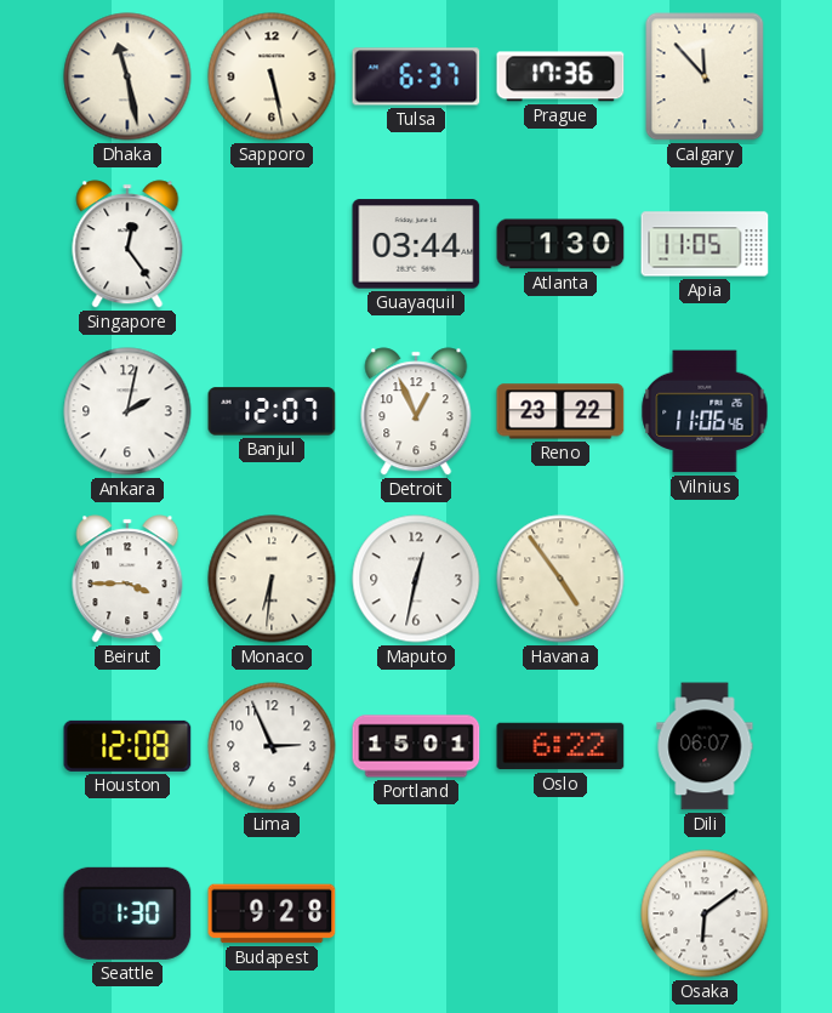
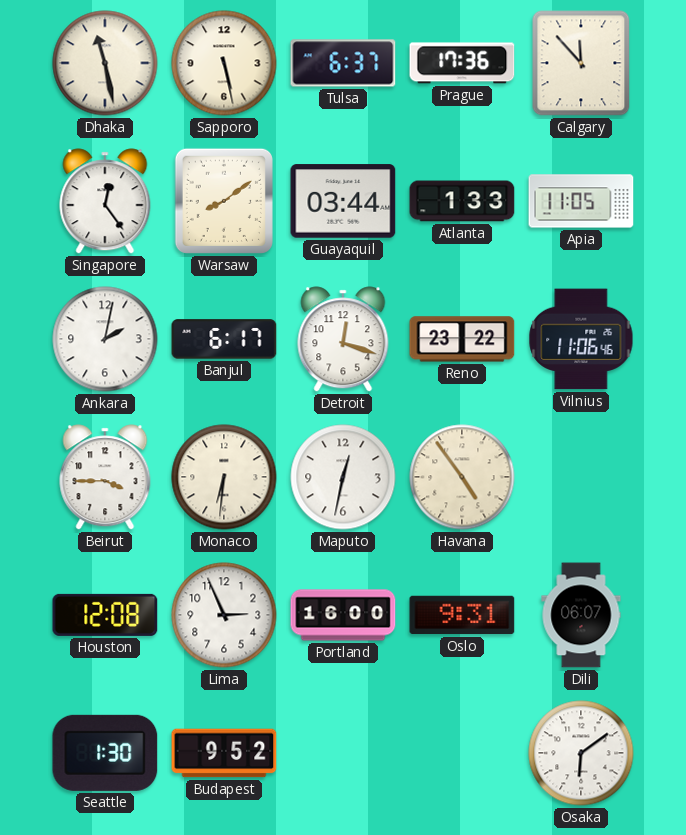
Warsaw: none -> 8:09 (224, 201)
Atlanta: 1:30 -> 1:33 (462, 201)
Banjul: 12:07 -> 6:17 (224, 339)
Detroit: 12:56 -> 12:18 (343, 339)
Portland: 15:01 -> 16:00 (343, 615)
Oslo: 6:22 -> 9:31 (462, 615)
Budapest: 9:28 -> 9:52 (224, 753)
